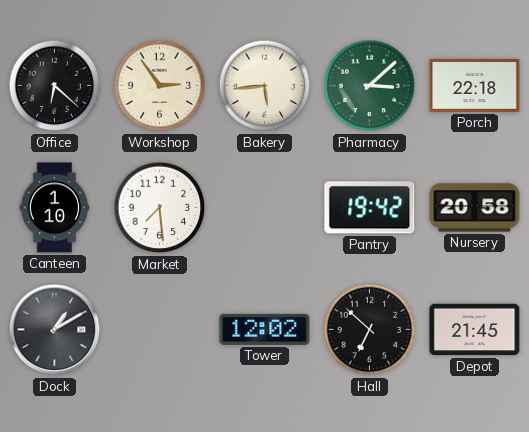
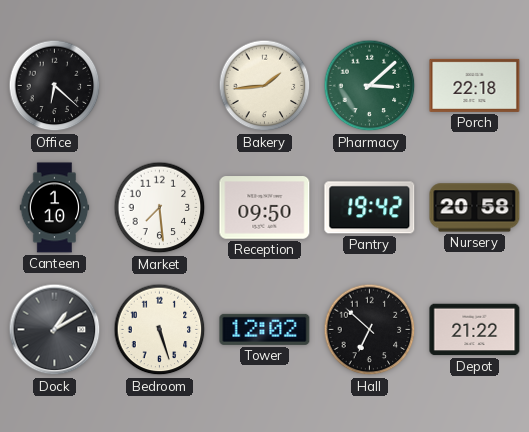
Workshop: 2:54 -> none (160, 86)
Bakery: 5:44 -> 1:44 (265, 86)
Reception: none -> 09:50 (265, 208)
Bedroom: none -> 5:27 (160, 330)
Depot: 21:45 -> 21:22 (475, 330)
